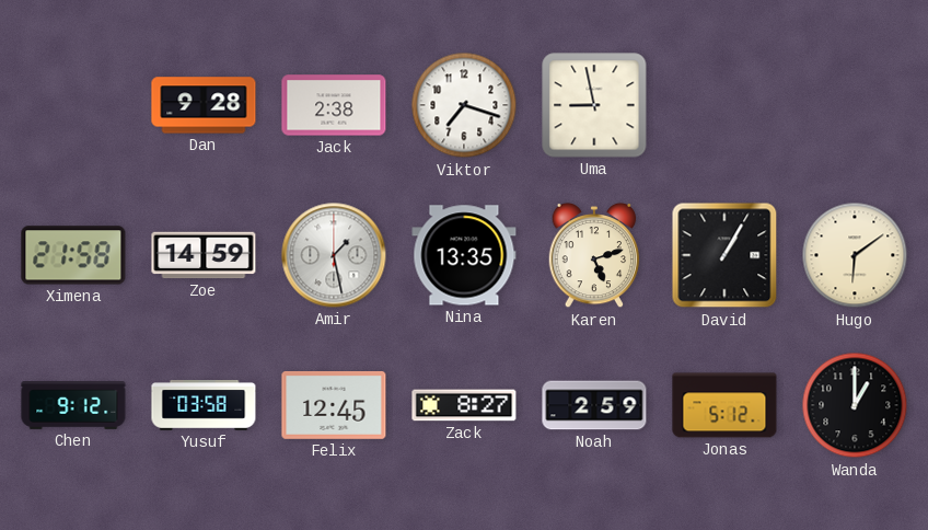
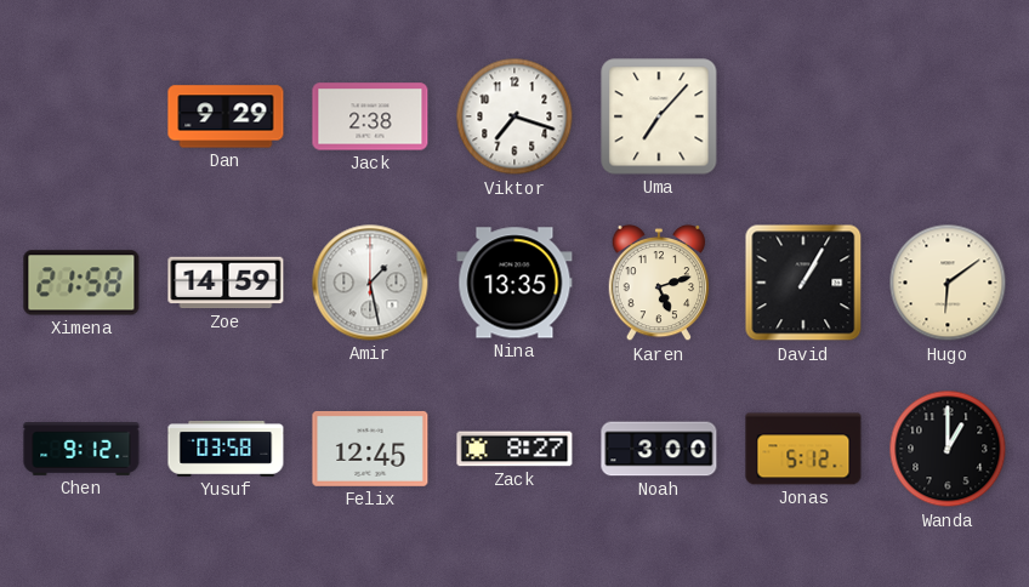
Dan: 9:28 -> 9:29 (226, 116)
Uma: 8:58 -> 7:07 (659, 116)
Noah: 2:59 -> 3:00 (659, 449)
